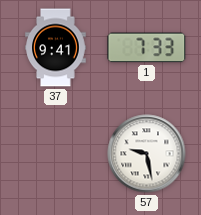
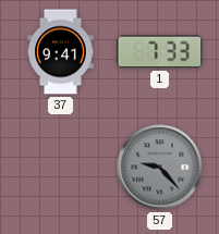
57: 9:28 -> 9:23 (160, 168)
57 dial: white -> grey (160, 168)
